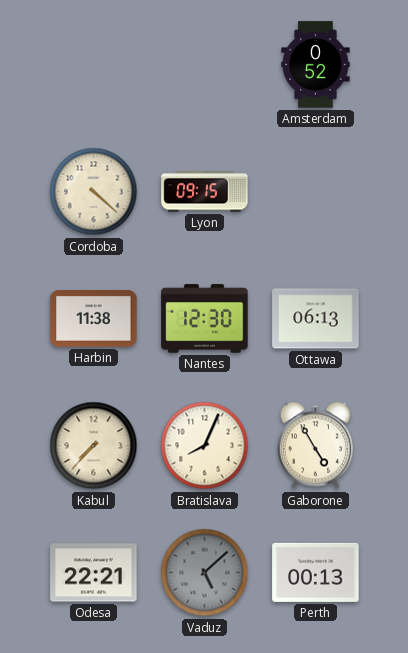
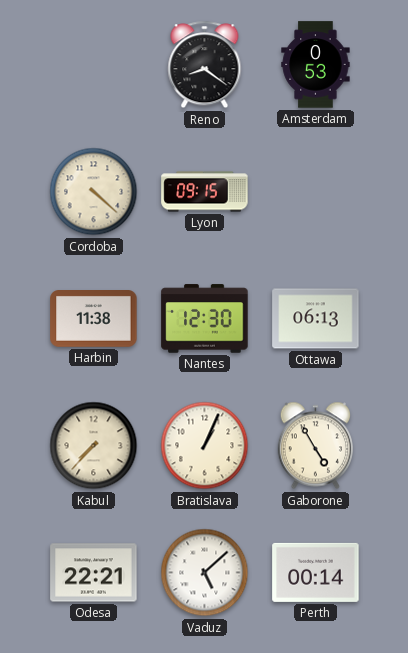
Reno: none -> 8:21 (205, 65)
Amsterdam: 0:52 -> 0:53 (316, 65)
Bratislava: 8:04 -> 1:04 (205, 446)
Vaduz dial: grey -> white (205, 573)
Perth: 00:13 -> 00:14 (316, 572)
